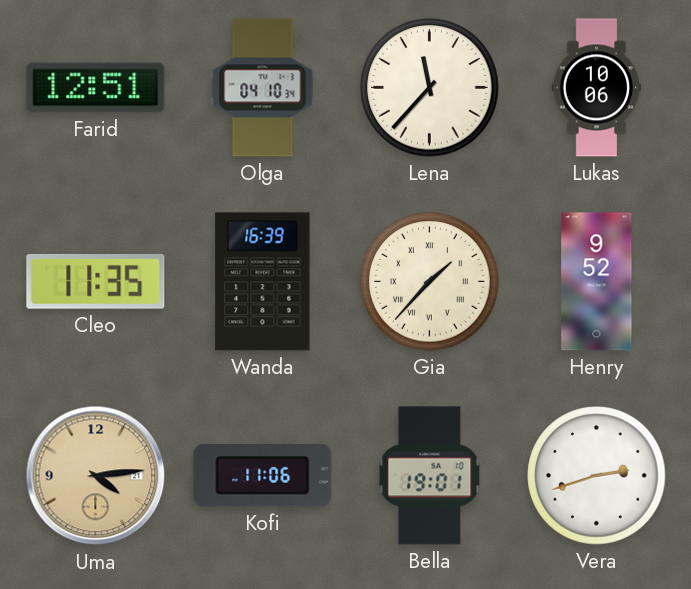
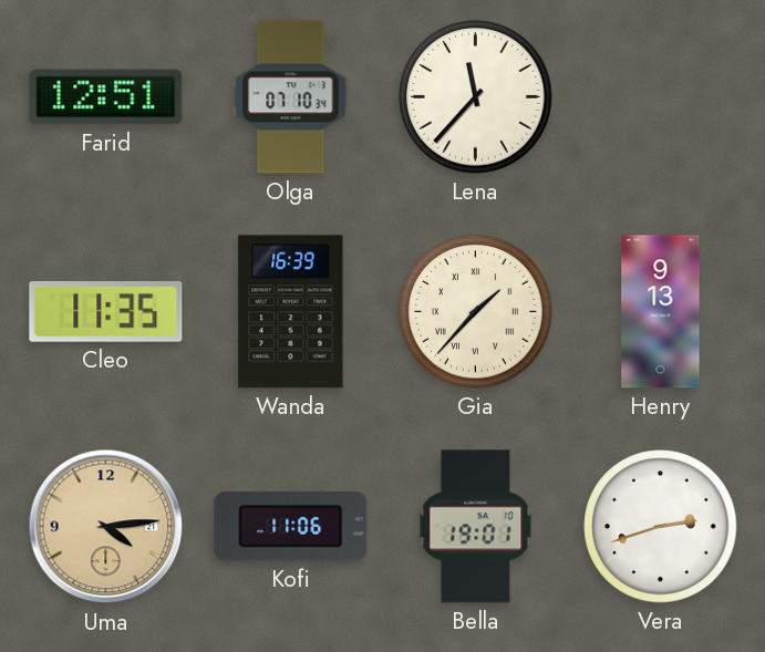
Olga: 04:10 -> 07:10 (291, 97)
Lukas: 10:06 -> none (597, 88)
Henry: 9:52 -> 9:13 (661, 312)
